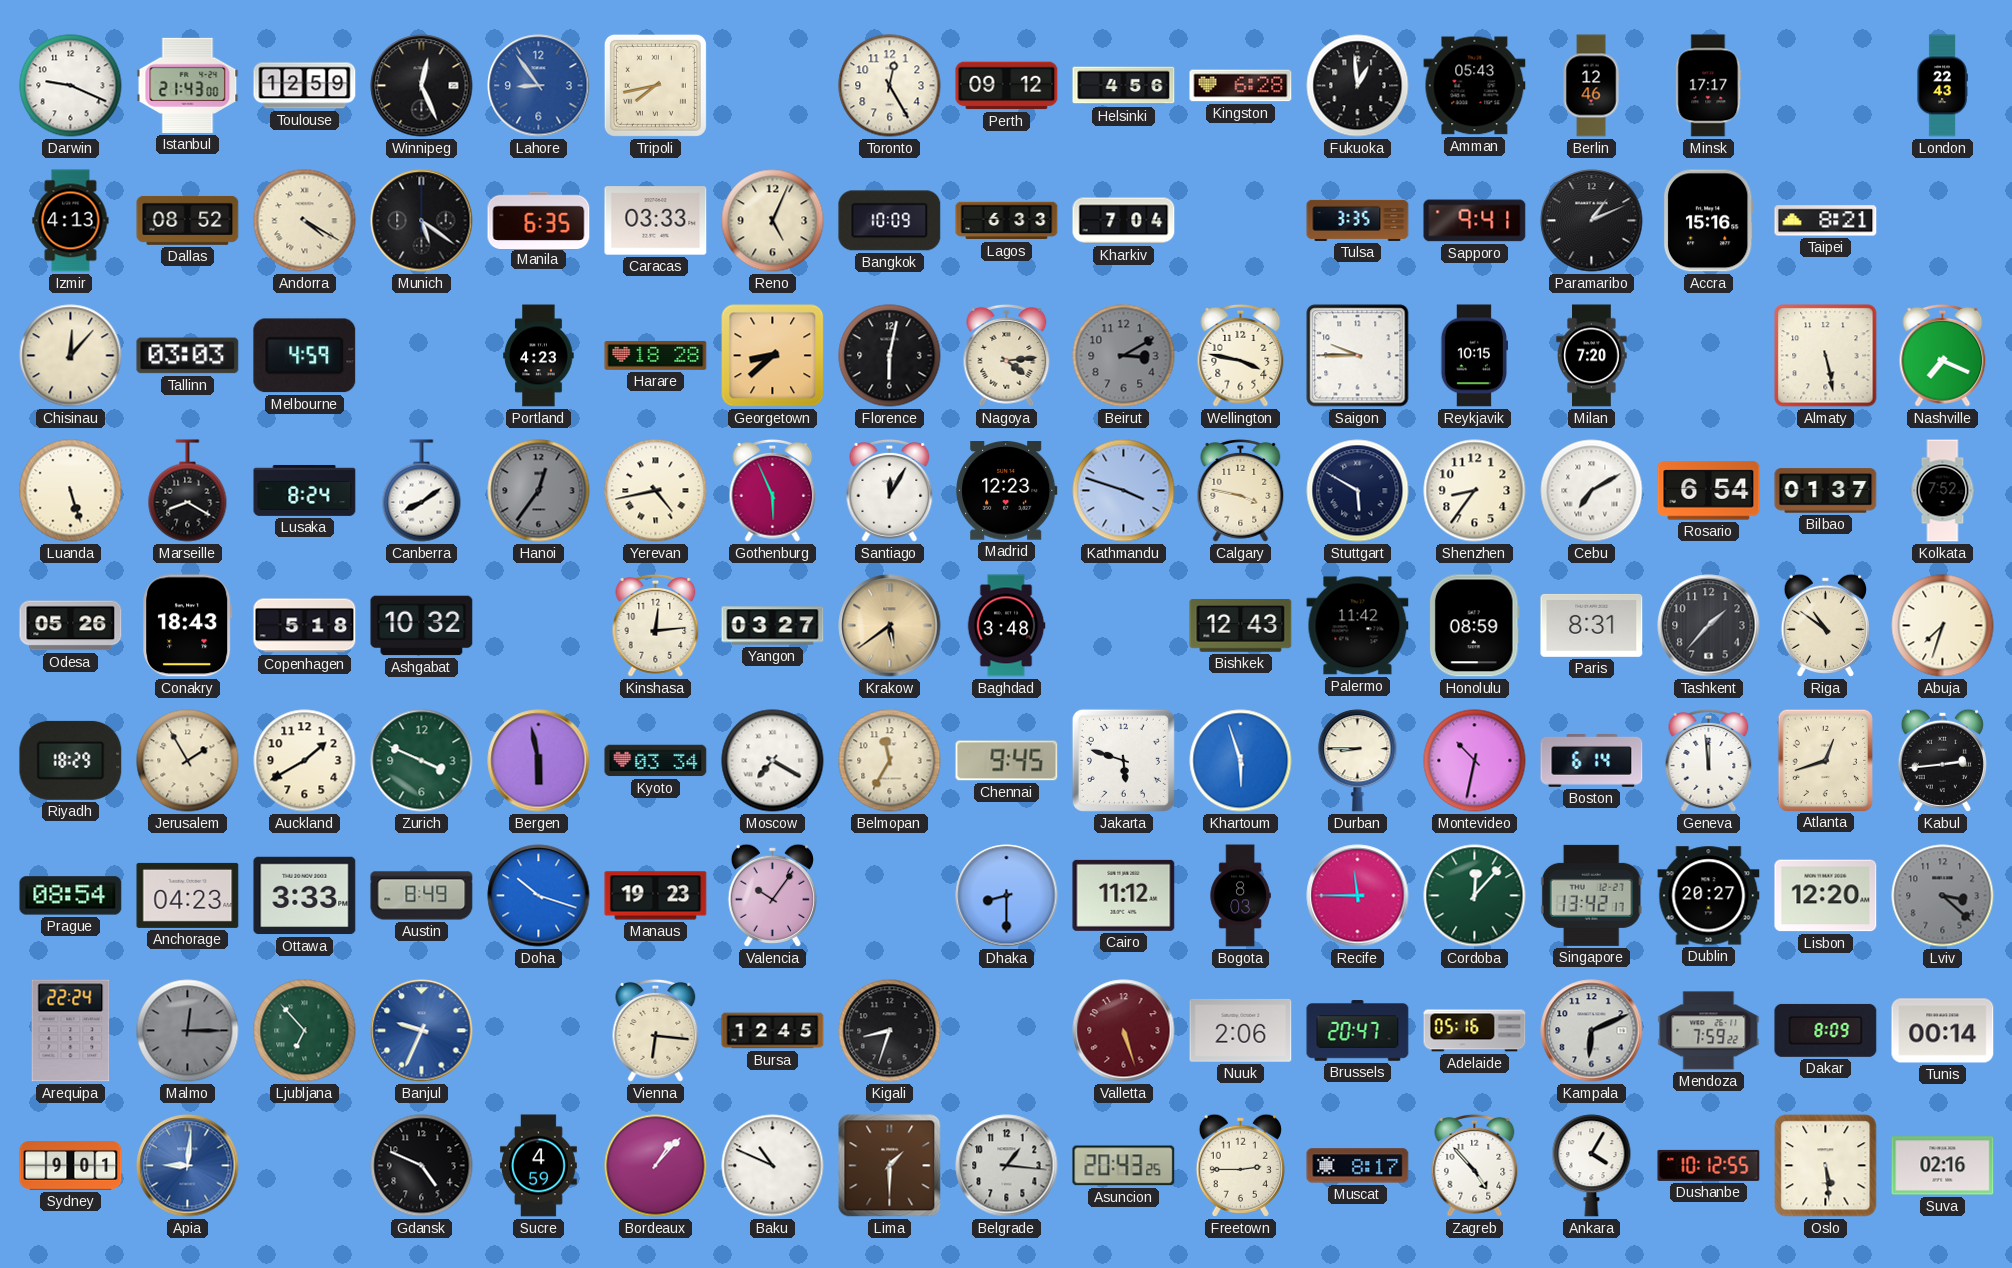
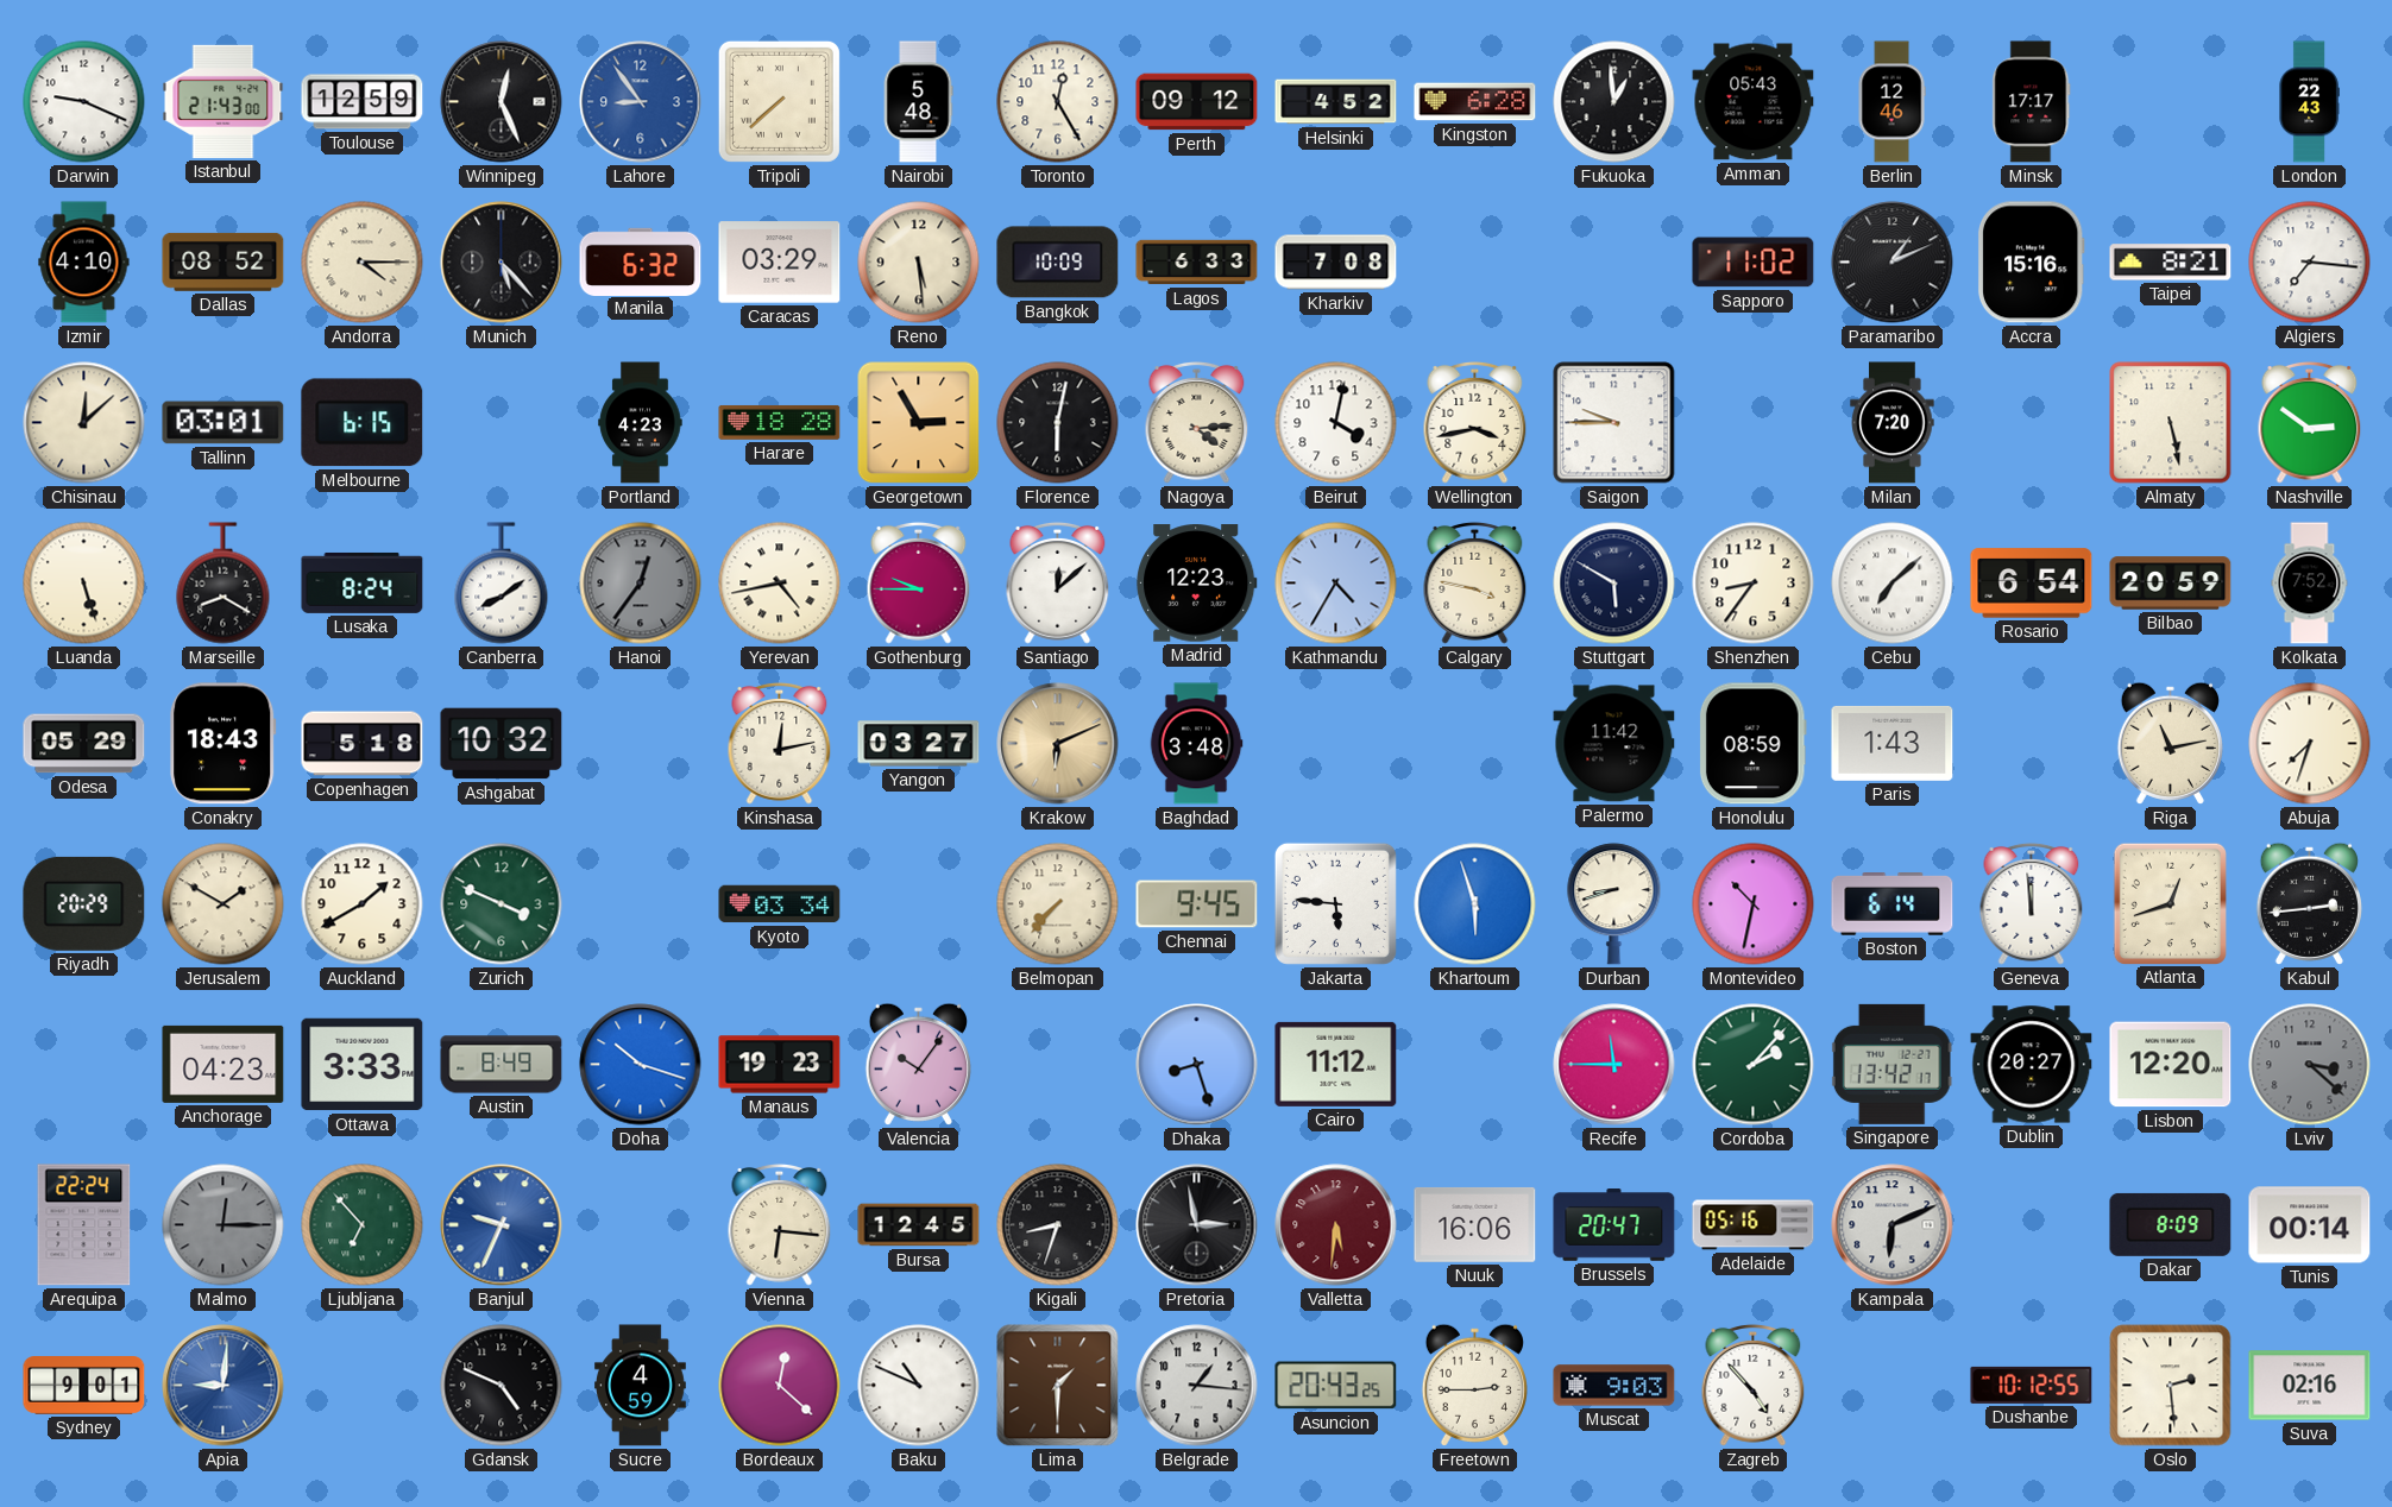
Tripoli: 7:43 -> 7:38 (779, 101)
Nairobi: none -> 5:48 (918, 102)
Helsinki: 4:56 -> 4:52 (1336, 102)
Izmir: 4:13 -> 4:10 (84, 263)
Andorra: 4:20 -> 4:15 (363, 263)
Munich: 5:21 -> 5:23 (502, 263)
Manila: 6:35 -> 6:32 (641, 261)
Caracas: 03:33 -> 03:29 (780, 263)
Reno: 5:04 -> 5:29 (919, 263)
Kharkiv: 7:04 -> 7:08 (1336, 263)
Tulsa: 3:35 -> none (1358, 220)
Sapporo: 9:41 -> 11:02 (1754, 263)
Algiers: none -> 7:16 (2310, 263)
Chisinau: 12:07 -> 12:08 (84, 423)
Tallinn: 03:03 -> 03:01 (224, 423)
Melbourne: 4:59 -> 6:15 (363, 423)
Georgetown: 8:38 -> 2:55 (919, 423)
Beirut: 3:10 -> 4:02 (1336, 423)
Beirut dial: grey -> white (1336, 423)
Wellington: 3:47 -> 3:43 (1475, 422)
Reykjavik: 10:15 -> none (1474, 356)
Nashville: 7:19 -> 2:51 (2310, 422)
Gothenburg: 5:56 -> 9:45 (919, 582)
Santiago: 12:05 -> 12:08 (1058, 582)
Kathmandu: 3:48 -> 4:35 (1336, 584)
Cebu: 7:10 -> 7:08 (1893, 584)
Bilbao: 01:37 -> 20:59 (2171, 584)
Odesa: 05:26 -> 05:29 (84, 744)
Kinshasa: 12:14 -> 12:13 (780, 743)
Krakow: 5:39 -> 6:11 (1058, 744)
Bishkek: 12:43 -> none (1241, 626)
Paris: 8:31 -> 1:43 (1893, 743)
Tashkent: 1:37 -> none (1709, 626)
Riga: 10:51 -> 11:13 (2170, 743)
Riyadh: 18:29 -> 20:29 (84, 903)
Jerusalem: 1:55 -> 1:50 (224, 904)
Bergen: 5:58 -> none (539, 761)
Moscow: 7:20 -> none (773, 761)
Belmopan: 11:35 -> 7:37 (1058, 904)
Jakarta: 5:48 -> 5:46 (1335, 903)
Durban: 8:45 -> 8:42 (1614, 904)
Prague: 08:54 -> none (71, 896)
Dhaka: 8:30 -> 8:27 (1197, 1065)
Bogota: 8:03 -> none (1240, 896)
Cordoba: 12:07 -> 2:07 (1754, 1065)
Pretoria: none -> 2:58 (1197, 1225)
Valletta: 5:27 -> 5:31 (1336, 1225)
Nuuk: 2:06 -> 16:06 (1475, 1224)
Mendoza: 7:59 -> none (1709, 1031)
Bordeaux: 1:07 -> 12:22 (780, 1386)
Muscat: 8:17 -> 9:03 (1614, 1386)
Ankara: 4:05 -> none (1592, 1166)
Oslo: 5:29 -> 2:29 (2171, 1386)
